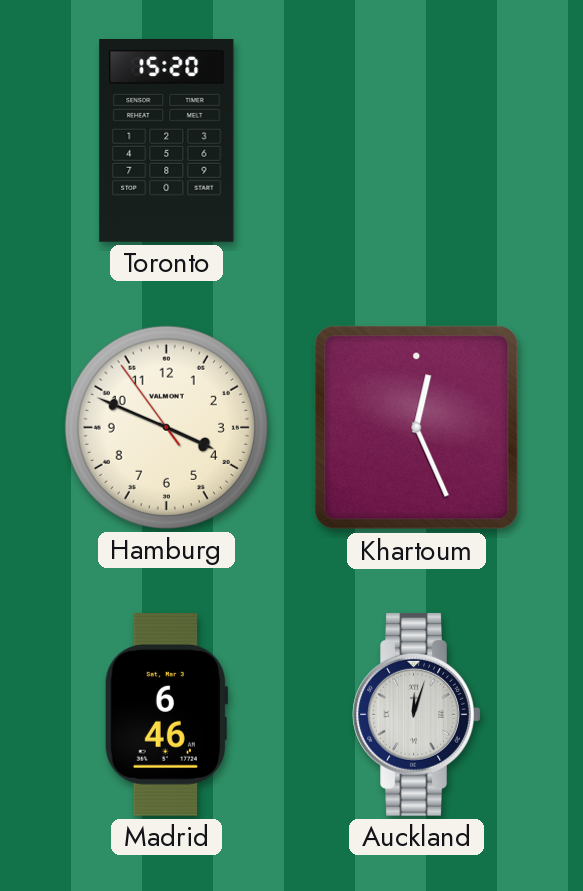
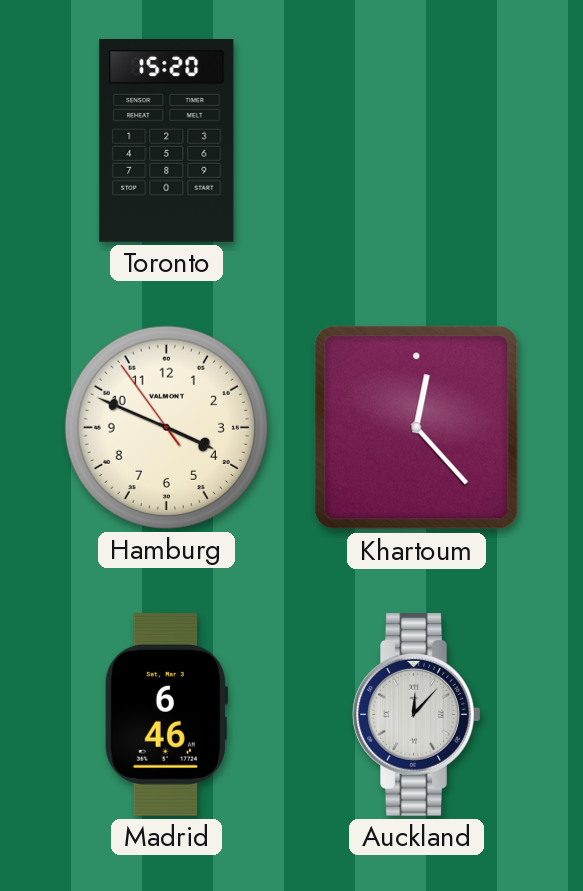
Khartoum: 12:26 -> 12:23 (417, 428)
Auckland: 12:03 -> 12:07 (417, 714)
